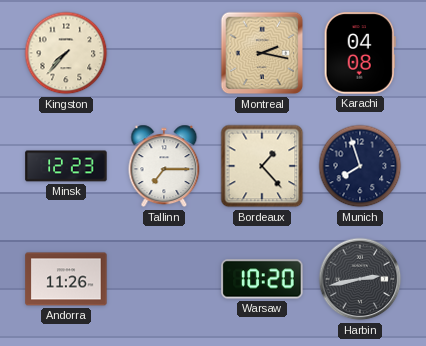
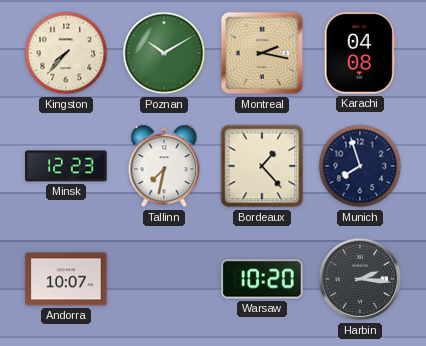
Poznan: none -> 10:10 (164, 53)
Tallinn: 7:15 -> 7:32 (164, 166)
Andorra: 11:26 -> 10:07 (66, 279)
Harbin: 2:43 -> 2:16 (360, 279)
